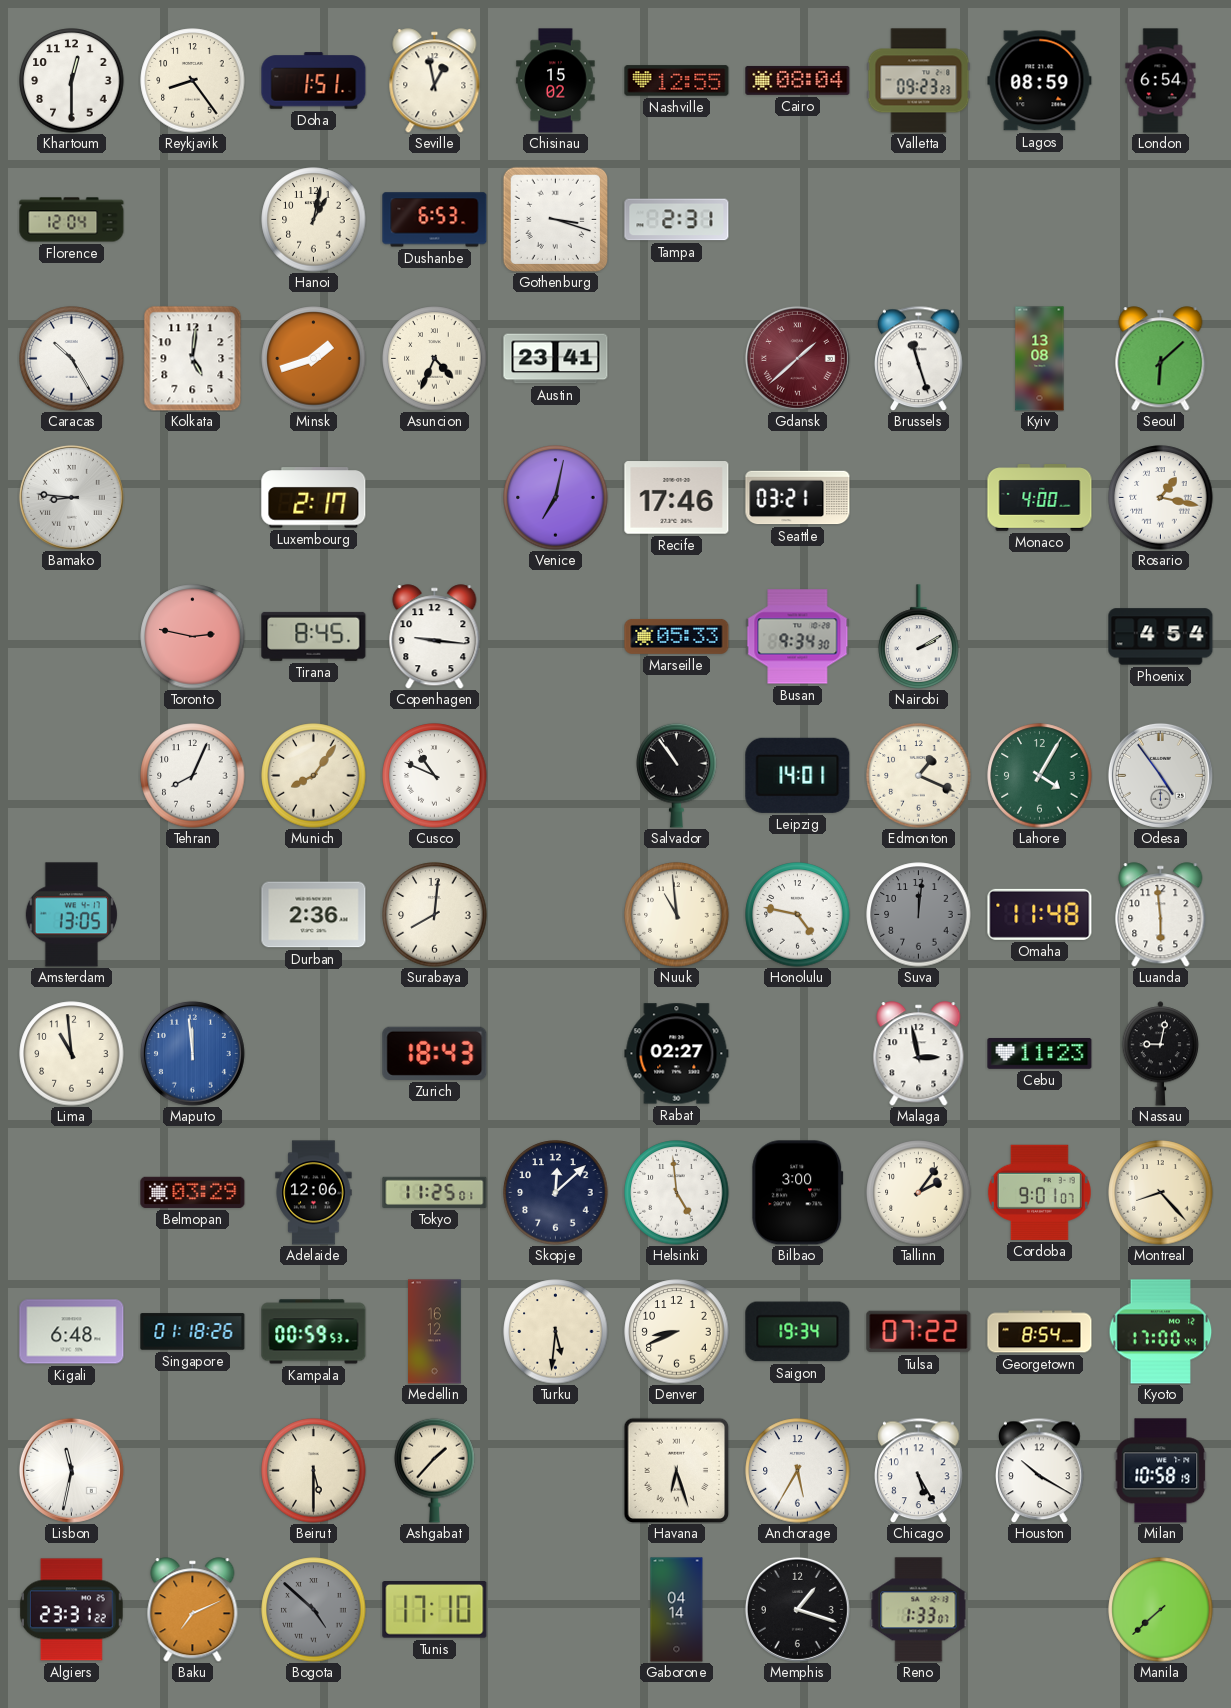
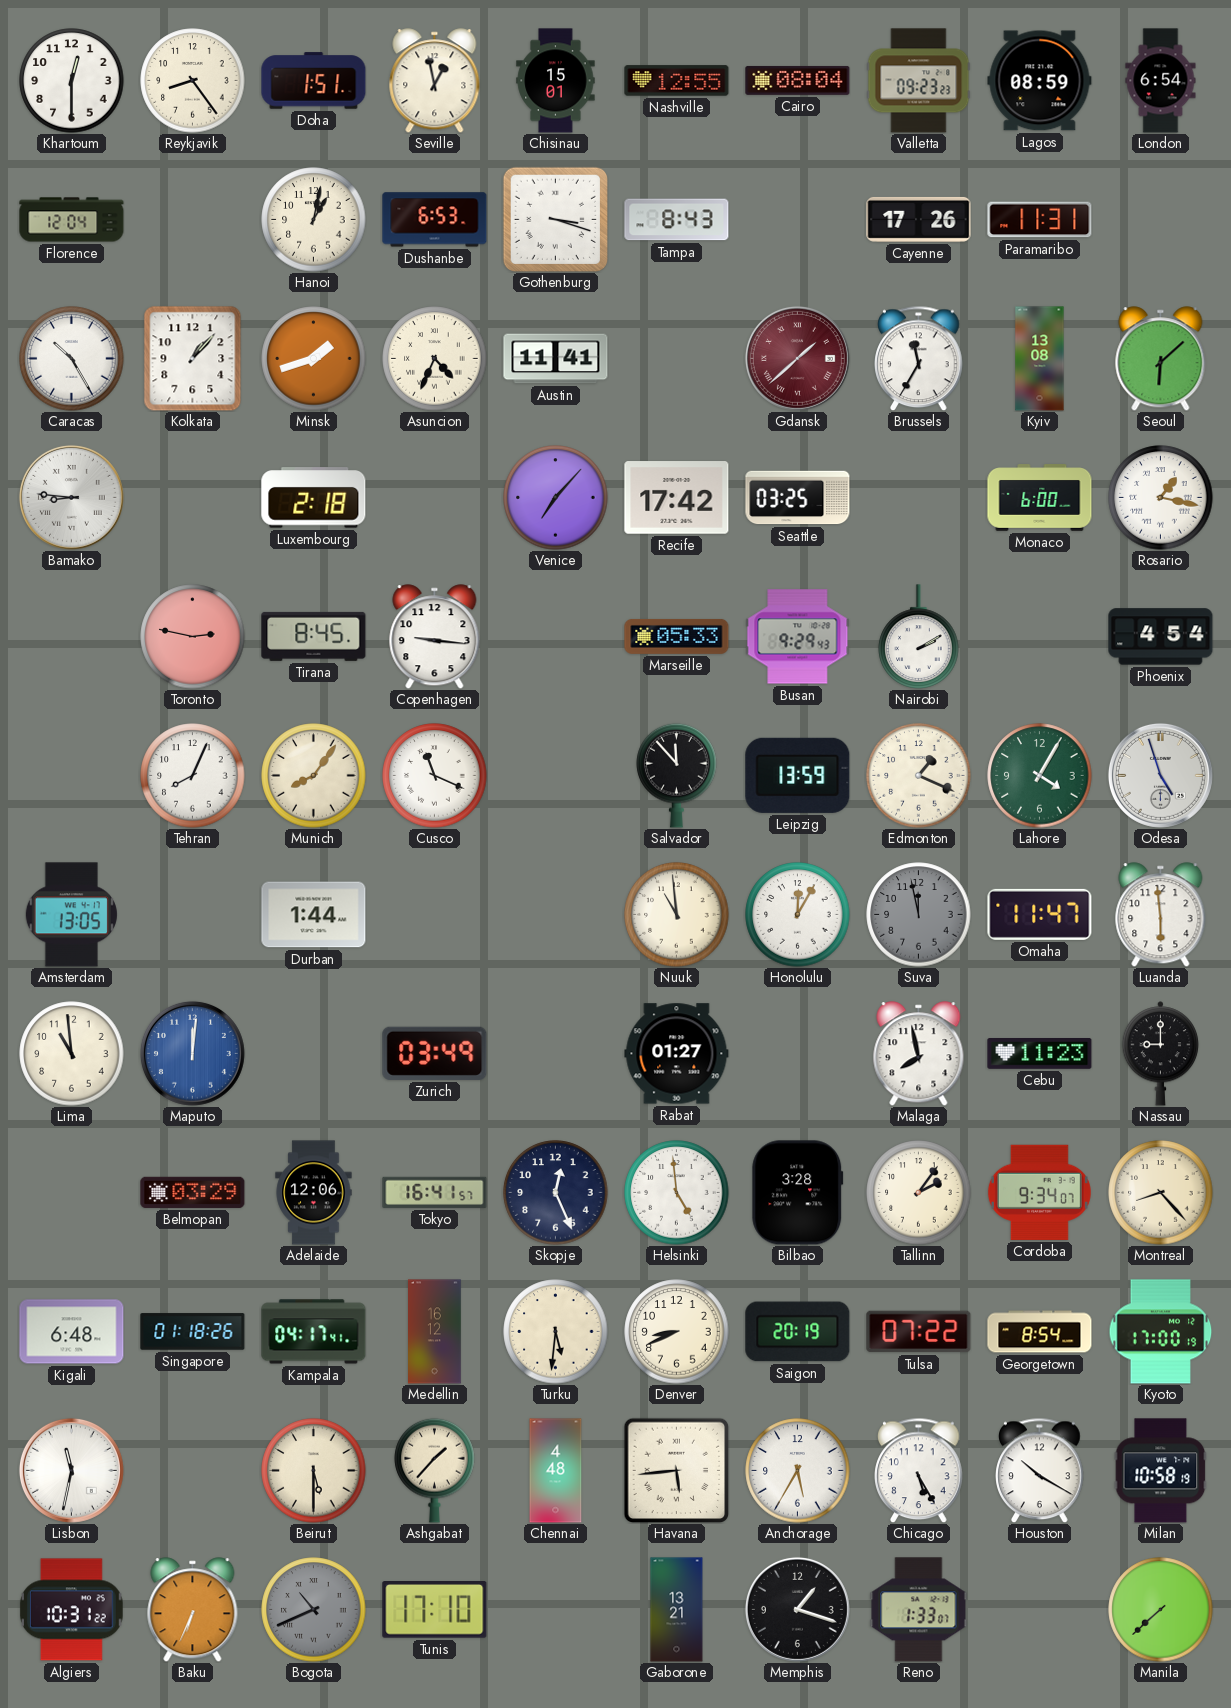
Chisinau: 15:02 -> 15:01 (556, 81)
Tampa: 2:31 -> 8:43 (677, 220)
Cayenne: none -> 17:26 (919, 219)
Paramaribo: none -> 11:31 (1040, 220)
Kolkata: 5:01 -> 1:07 (193, 359)
Austin: 23:41 -> 11:41 (556, 359)
Brussels: 11:27 -> 11:35 (919, 358)
Luxembourg: 2:17 -> 2:18 (314, 498)
Venice: 7:02 -> 7:07 (556, 498)
Recife: 17:46 -> 17:42 (677, 498)
Seattle: 03:21 -> 03:25 (798, 498)
Monaco: 4:00 -> 6:00 (1040, 498)
Busan: 9:34 -> 9:29 (798, 637)
Cusco: 10:49 -> 11:19 (435, 776)
Salvador: 10:54 -> 11:53 (677, 775)
Leipzig: 14:01 -> 13:59 (798, 775)
Odesa: 4:54 -> 4:57 (1160, 775)
Durban: 2:36 -> 1:44 (314, 915)
Surabaya: 8:01 -> none (435, 915)
Honolulu: 4:47 -> 12:05 (798, 915)
Suva: 12:01 -> 11:58 (919, 915)
Omaha: 11:48 -> 11:47 (1040, 914)
Maputo: 11:59 -> 12:01 (192, 1053)
Zurich: 18:43 -> 03:49 (435, 1053)
Rabat: 02:27 -> 01:27 (677, 1054)
Malaga: 2:58 -> 7:58 (919, 1054)
Nassau: 9:02 -> 9:00 (1160, 1054)
Tokyo: 11:25 -> 16:41 (435, 1192)
Skopje: 12:08 -> 12:26 (556, 1193)
Bilbao: 3:00 -> 3:28 (798, 1193)
Cordoba: 9:01 -> 9:34 (1039, 1192)
Kampala: 00:59 -> 04:17 (314, 1332)
Saigon: 19:34 -> 20:19 (798, 1332)
Kyoto: 17:00:44 -> 17:00:19 (1161, 1332)
Chennai: none -> 4:48 (556, 1471)
Havana: 6:27 -> 5:44 (676, 1470)
Algiers: 23:31 -> 10:31 (71, 1610)
Baku: 7:11 -> 6:34 (193, 1610)
Bogota: 4:52 -> 10:41 (314, 1610)
Gaborone: 04:14 -> 13:21 (677, 1610)
